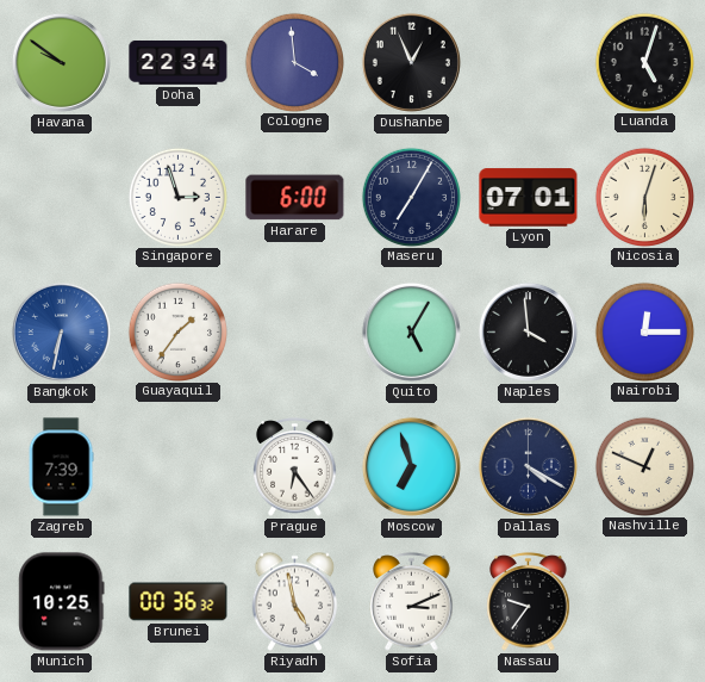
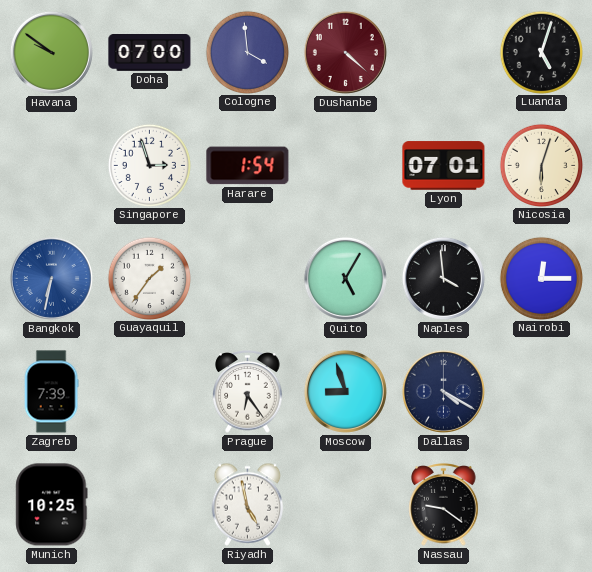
Doha: 22:34 -> 07:00 (150, 53)
Dushanbe: 12:56 -> 4:22 (345, 52)
Dushanbe dial: black -> burgundy (345, 52)
Harare: 6:00 -> 1:54 (248, 166)
Maseru: 7:05 -> none (411, 197)
Moscow: 6:57 -> 8:57 (345, 391)
Nashville: 12:49 -> none (644, 466)
Brunei: 00:36 -> none (179, 602)
Sofia: 3:11 -> none (412, 602)
Nassau: 9:36 -> 9:21 (444, 505)
